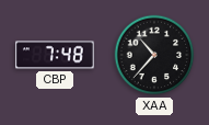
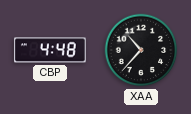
CBP: 7:48 -> 4:48 (51, 50)
